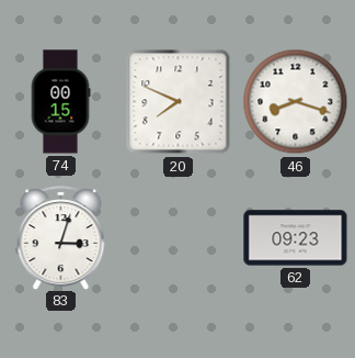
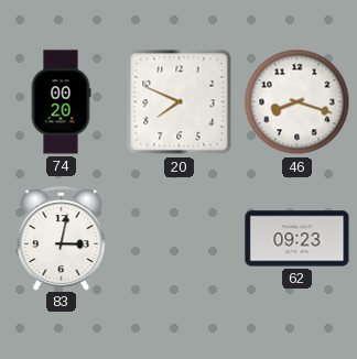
74: 00:15 -> 00:20 (61, 102)
83: 3:03 -> 3:02 (62, 238)
